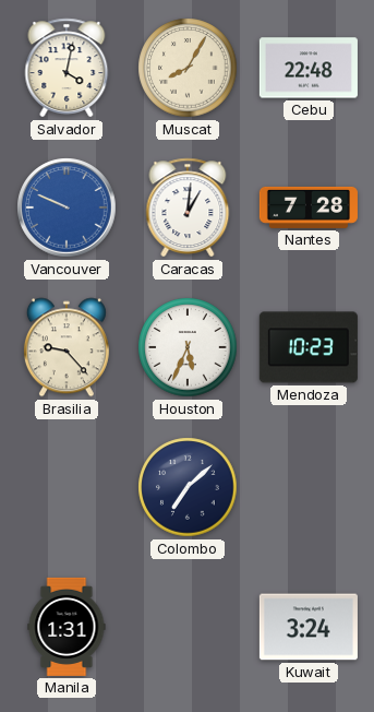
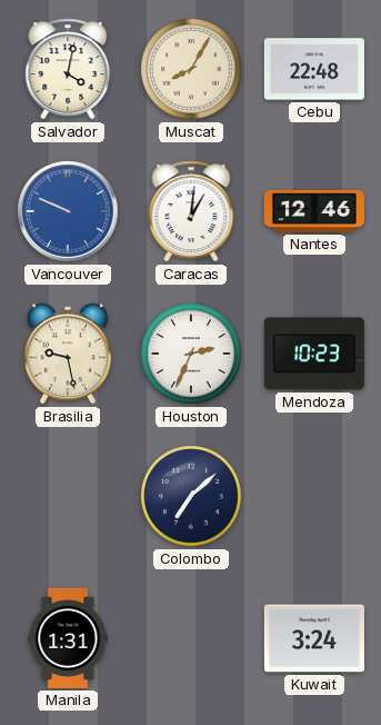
Nantes: 7:28 -> 12:46 (314, 211)
Brasilia: 9:23 -> 9:28 (68, 354)
Houston: 5:34 -> 2:34 (191, 354)
